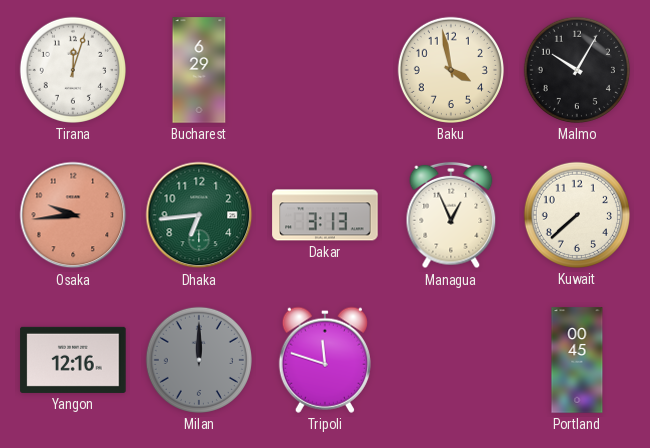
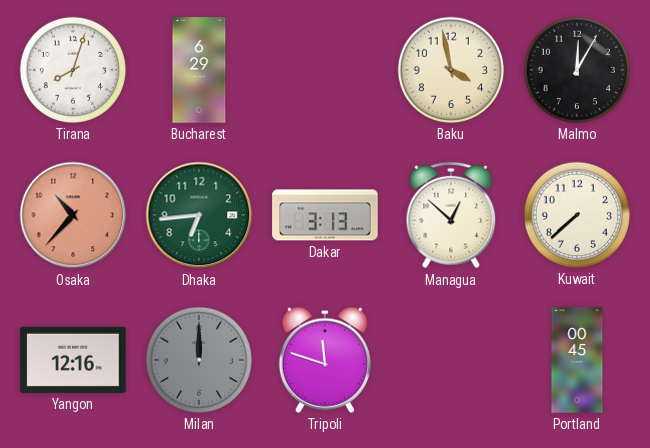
Tirana: 12:03 -> 8:03 (73, 70)
Malmo: 10:05 -> 12:05 (577, 70)
Osaka: 9:44 -> 10:37 (73, 215)
Managua: 12:56 -> 12:52 (451, 215)
